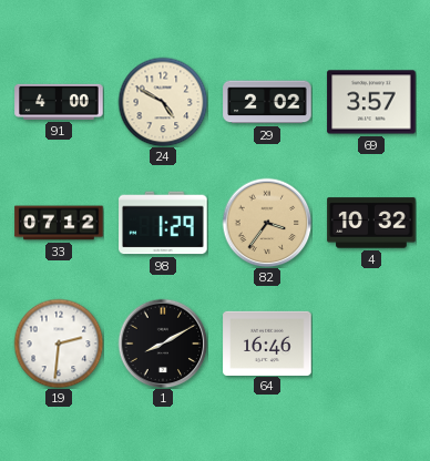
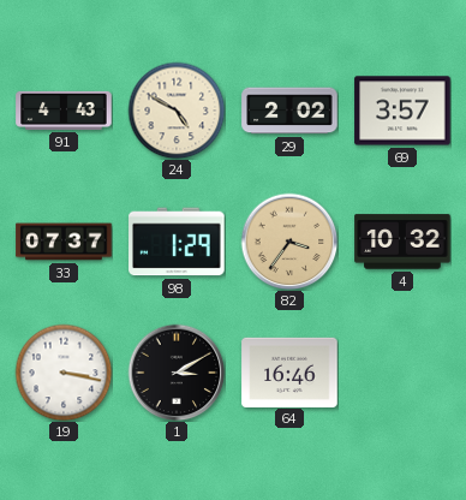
91: 4:00 -> 4:43 (64, 111)
33: 07:12 -> 07:37 (64, 242)
19: 2:31 -> 3:17 (64, 373)
1: 8:10 -> 3:10 (177, 373)
